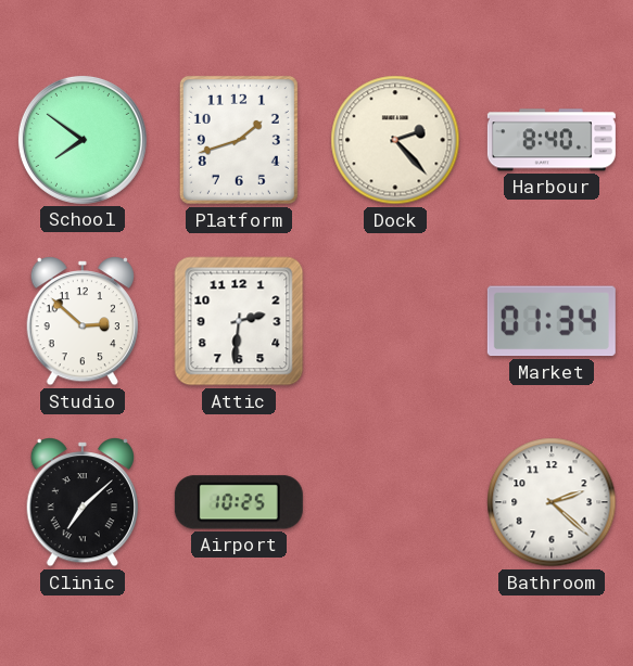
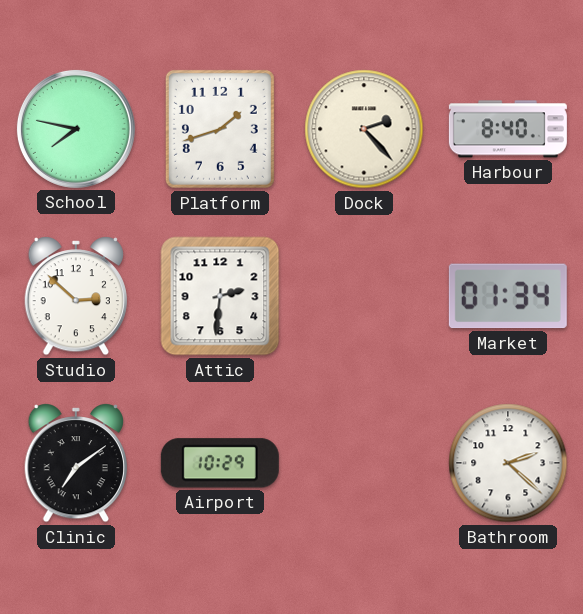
School: 7:51 -> 7:47 (76, 129)
Clinic: 7:08 -> 7:09 (75, 464)
Airport: 10:25 -> 10:29 (220, 463)
